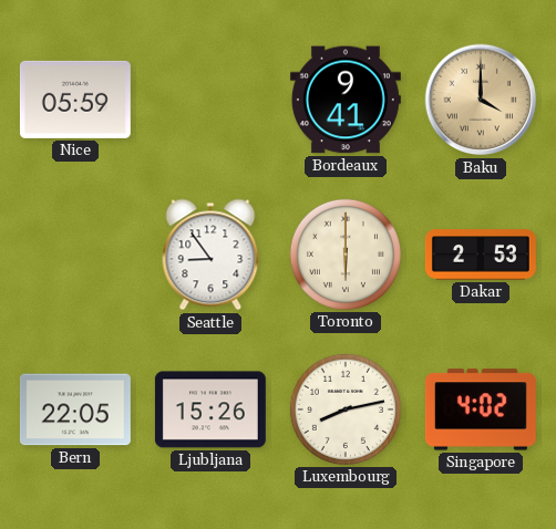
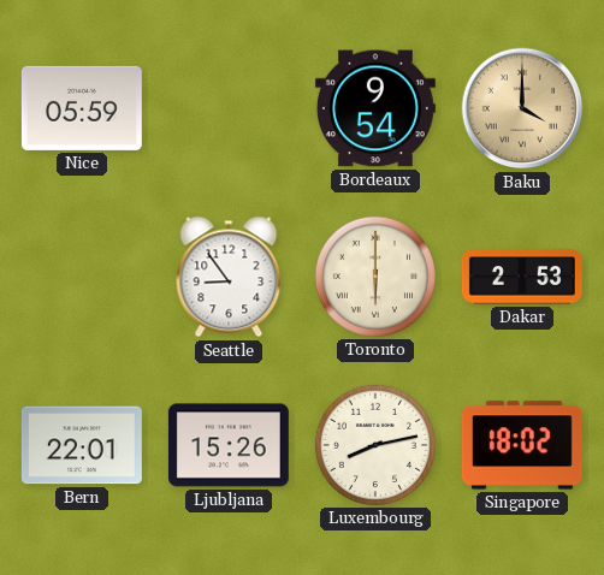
Bordeaux: 9:41 -> 9:54 (375, 108)
Bern: 22:05 -> 22:01 (82, 445)
Singapore: 4:02 -> 18:02 (522, 445)
